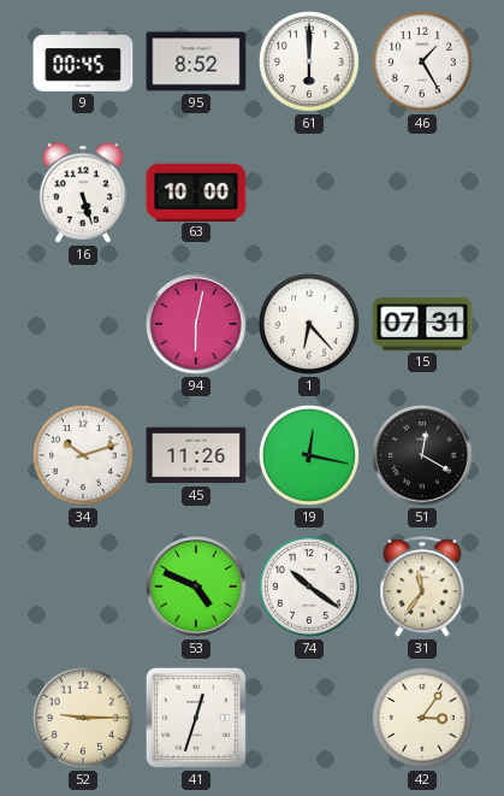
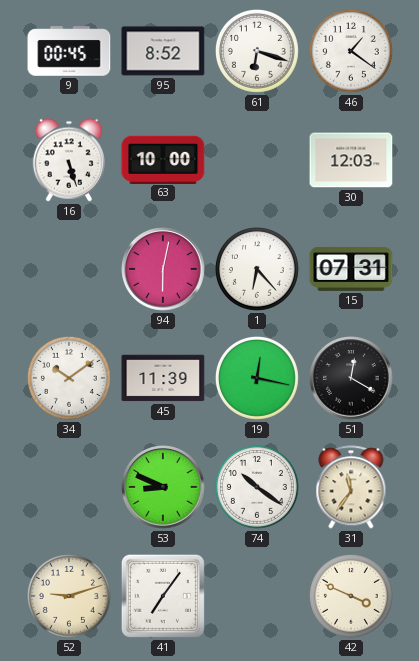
61: 6:00 -> 6:18 (257, 51)
46: 1:25 -> 1:21 (351, 51)
30: none -> 12:03 (351, 160)
34: 10:12 -> 10:09 (69, 378)
45: 11:26 -> 11:39 (163, 378)
53: 4:49 -> 8:49 (163, 487)
52: 9:15 -> 9:12 (69, 596)
41: 12:33 -> 7:06 (163, 596)
42: 3:06 -> 3:49 (351, 596)
